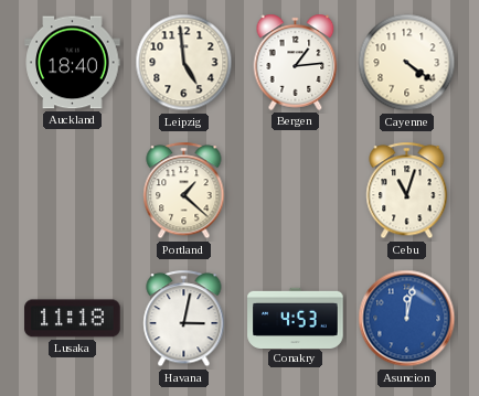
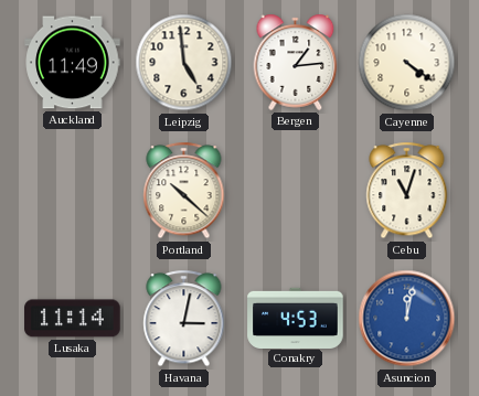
Auckland: 18:40 -> 11:49 (73, 63)
Portland: 1:22 -> 10:22 (184, 191)
Lusaka: 11:18 -> 11:14 (73, 319)
